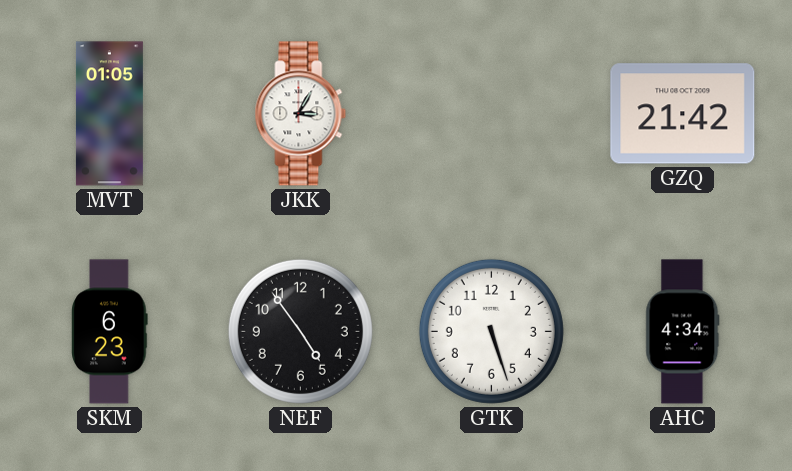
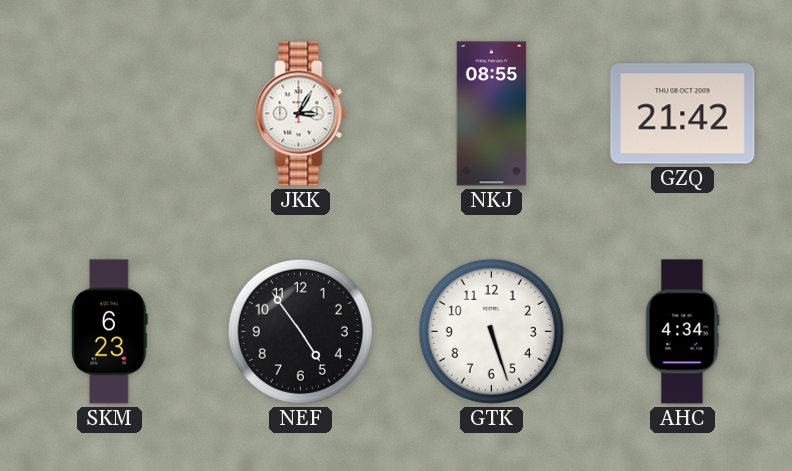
MVT: 01:05 -> none (109, 114)
NKJ: none -> 08:55 (492, 114)
